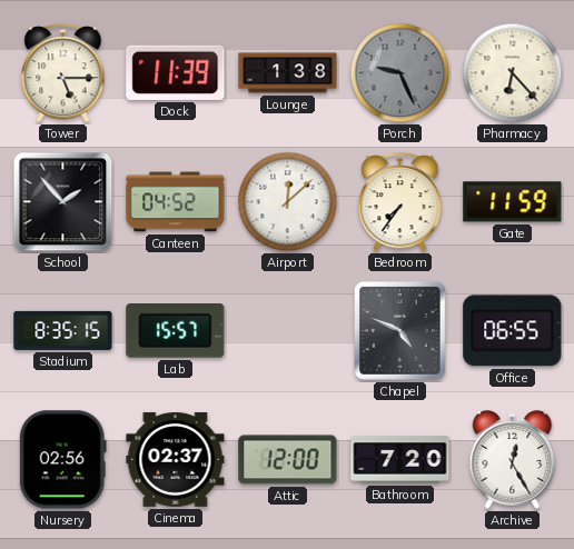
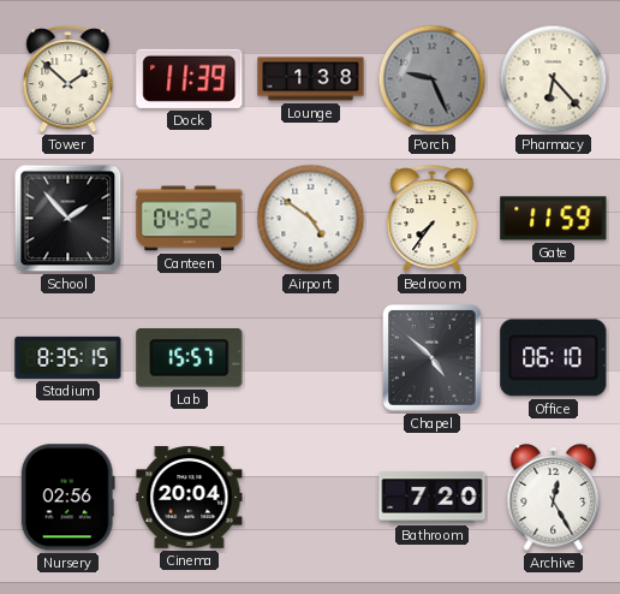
Tower: 5:15 -> 1:52 (68, 79)
Airport: 12:08 -> 4:51 (311, 219)
Chapel: 4:49 -> 4:52 (433, 358)
Office: 06:55 -> 06:10 (554, 358)
Cinema: 02:37 -> 20:04 (190, 497)
Attic: 12:00 -> none (288, 460)
